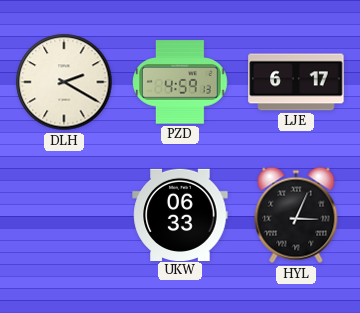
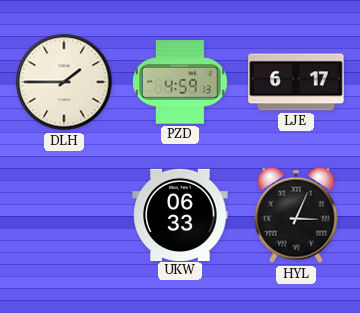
DLH: 2:20 -> 1:45 (64, 82)
